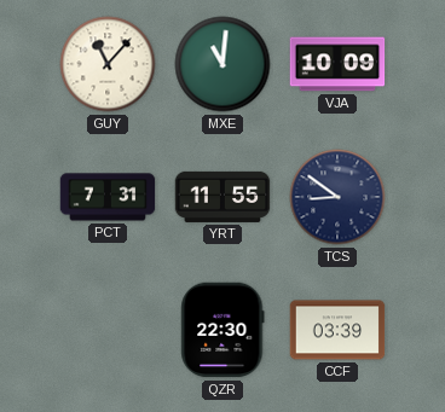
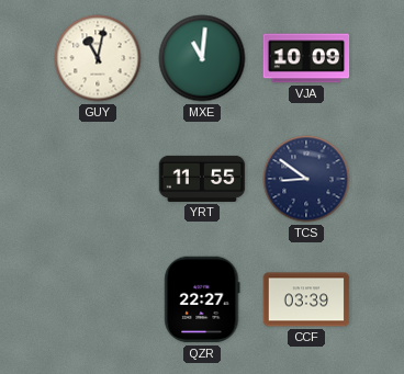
GUY: 11:07 -> 11:02 (98, 58)
PCT: 7:31 -> none (108, 197)
QZR: 22:30 -> 22:27 (202, 299)
